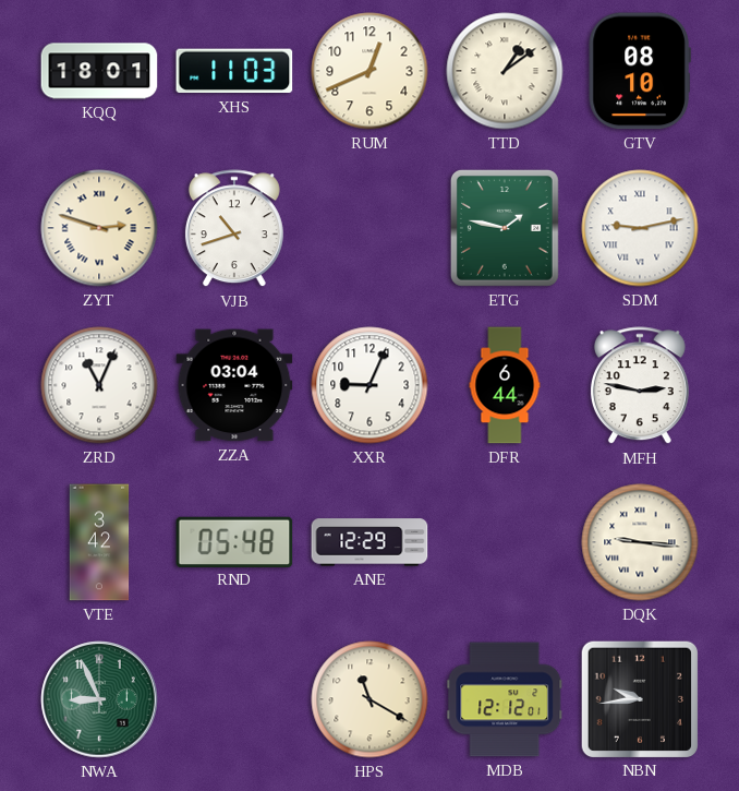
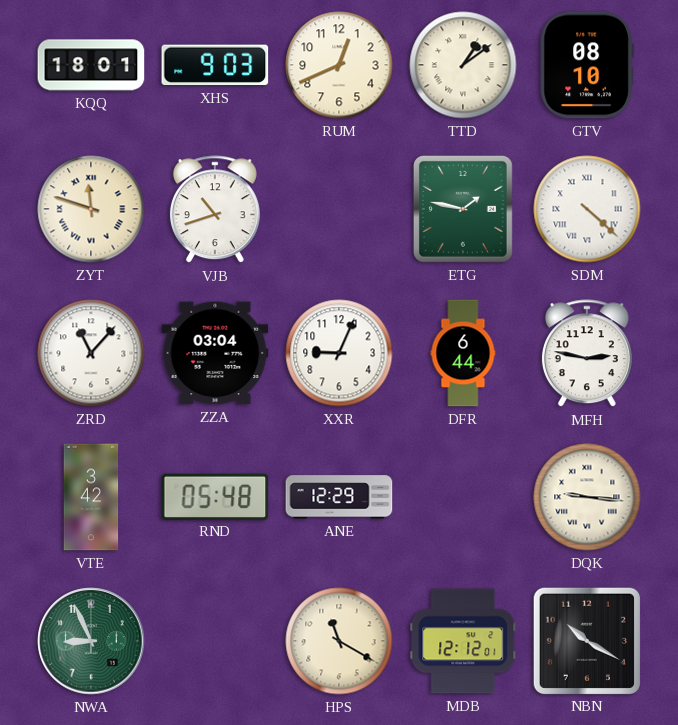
XHS: 11:03 -> 9:03 (215, 65)
ZYT: 2:48 -> 11:48 (91, 209)
SDM: 9:13 -> 4:22 (587, 209)
ZRD: 11:04 -> 11:07 (91, 353)
NBN: 9:44 -> 10:20 (586, 640)
